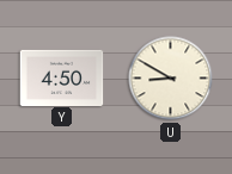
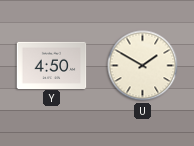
U: 8:50 -> 1:50 (143, 66)
